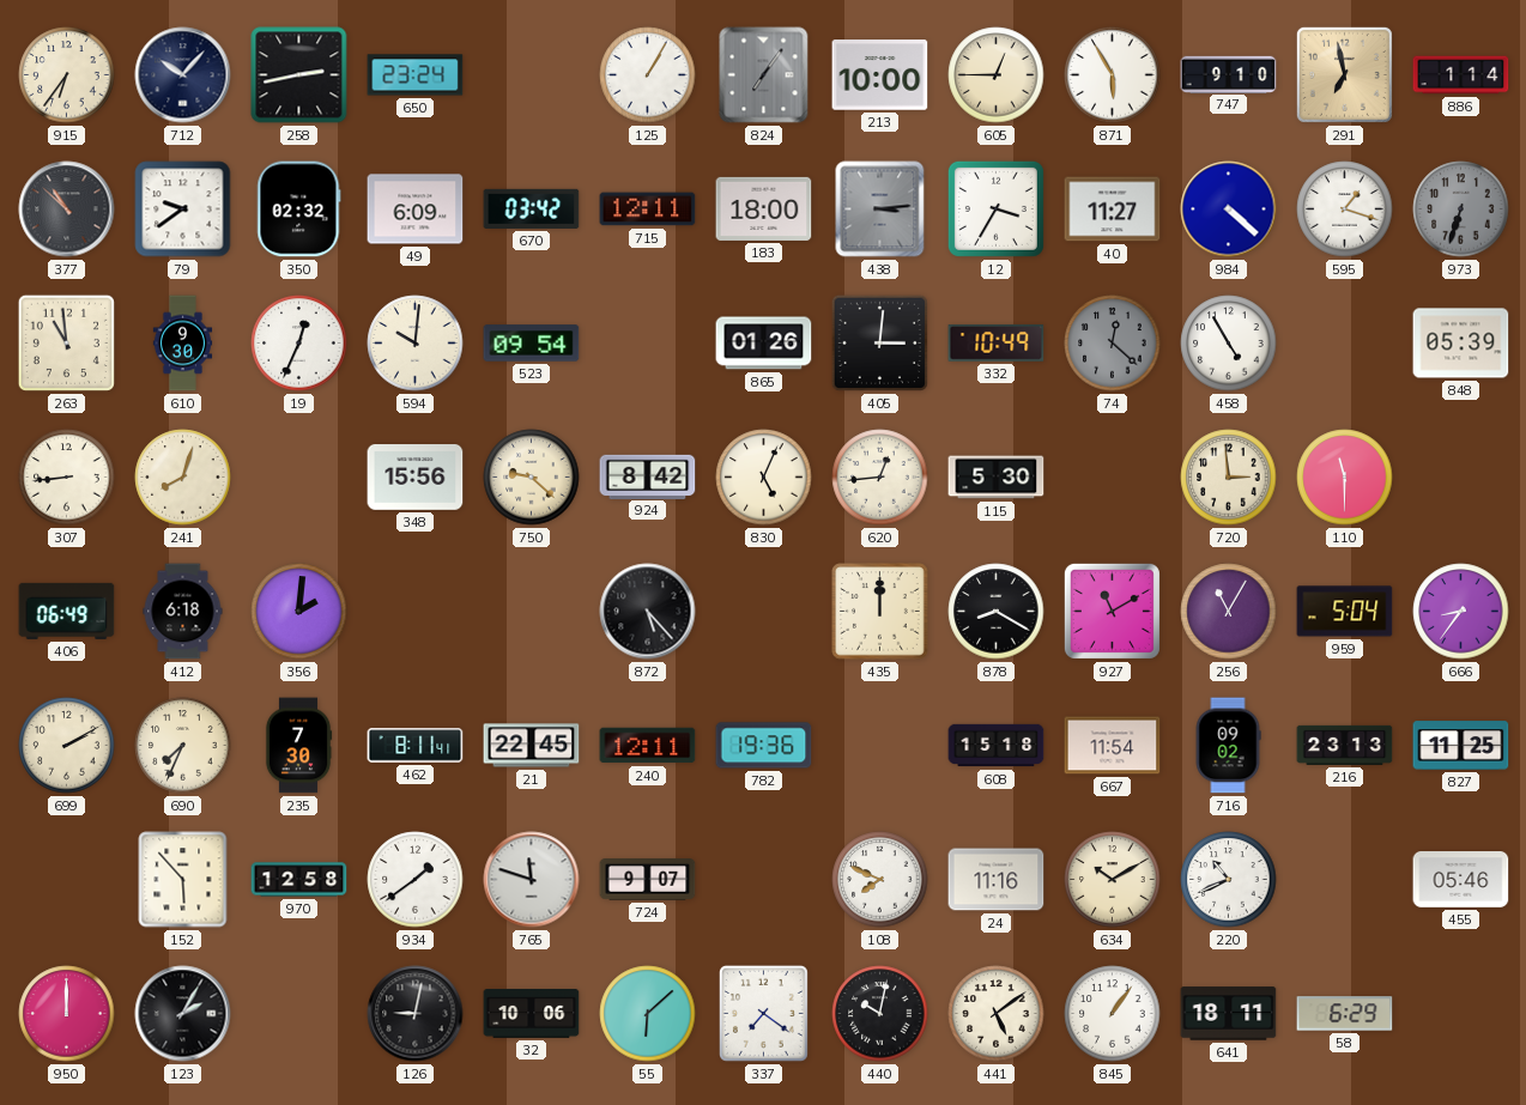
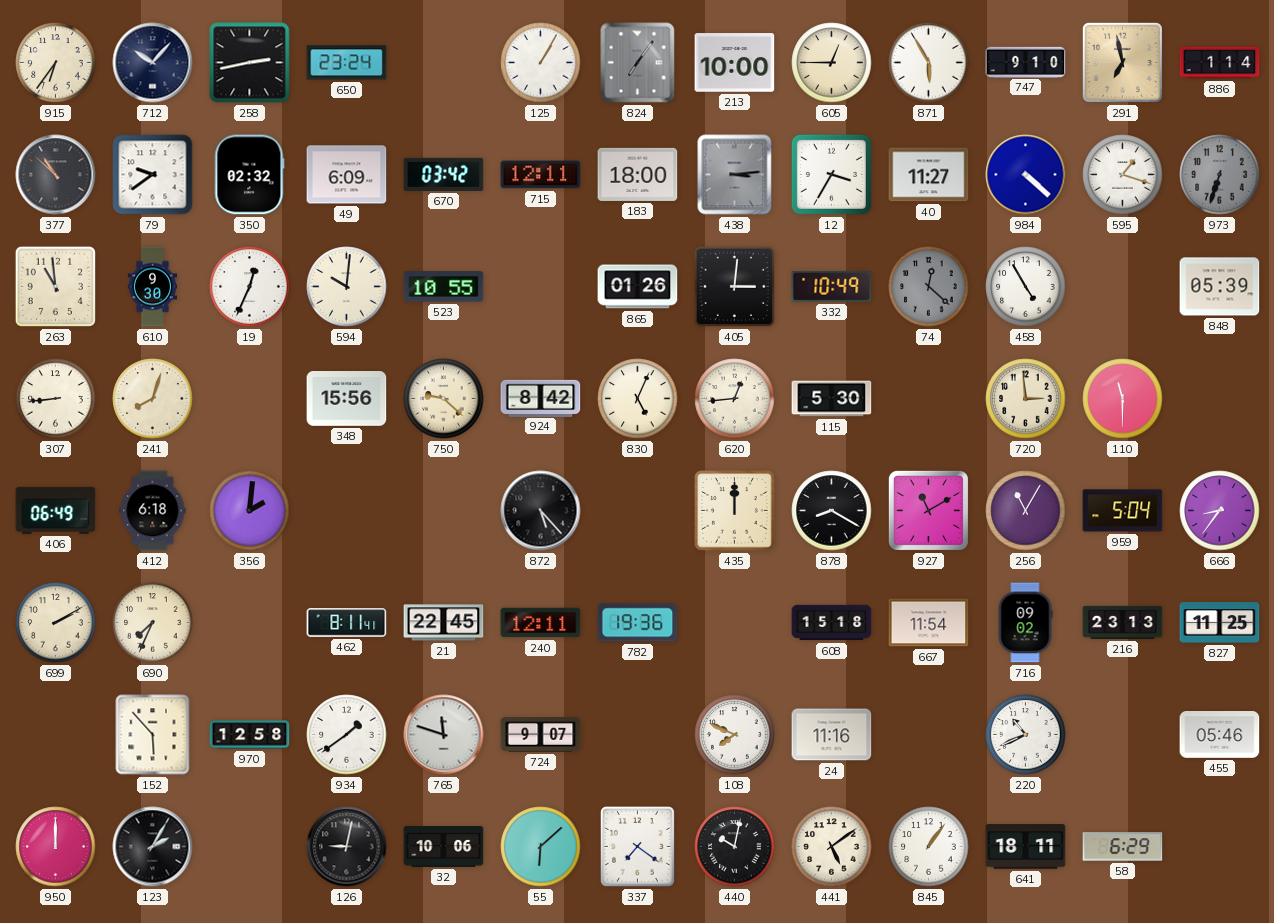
523: 09:54 -> 10:55 (444, 287)
235: 7:30 -> none (298, 746)
634: 10:10 -> none (1113, 880)
